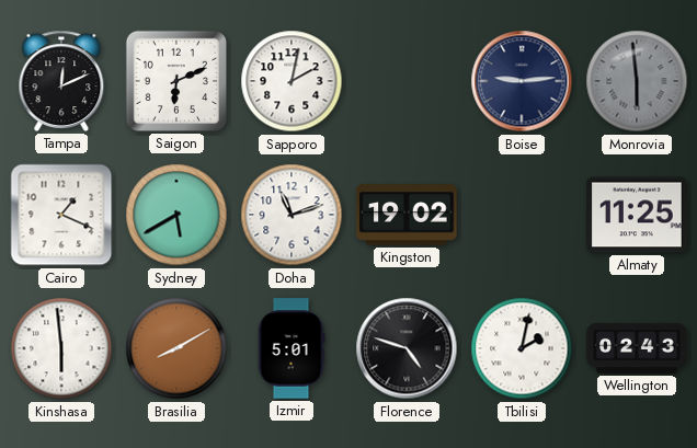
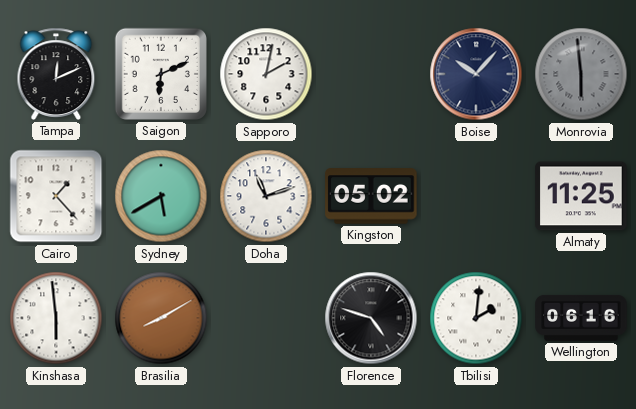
Boise: 9:14 -> 10:07 (476, 74)
Cairo: 1:19 -> 1:23 (56, 196)
Kingston: 19:02 -> 05:02 (371, 196)
Izmir: 5:01 -> none (292, 348)
Tbilisi: 2:02 -> 2:01 (476, 318)
Wellington: 02:43 -> 06:16 (581, 318)
